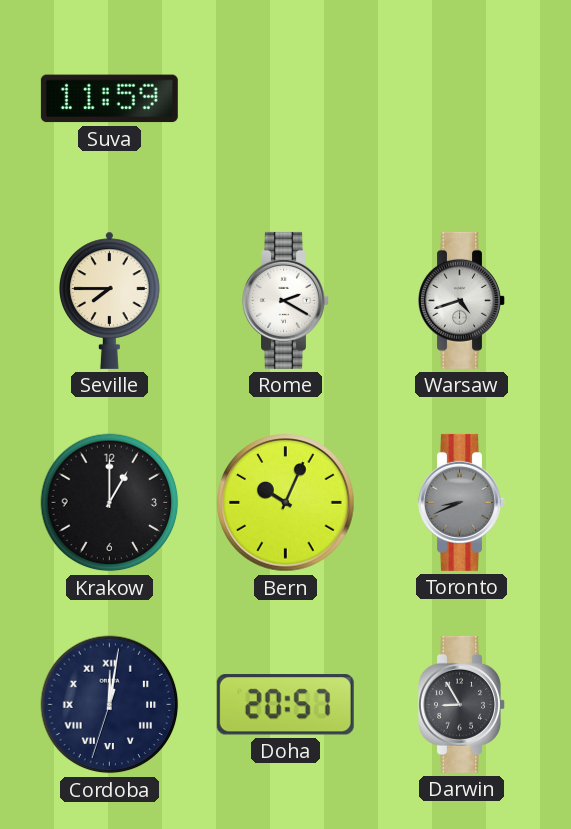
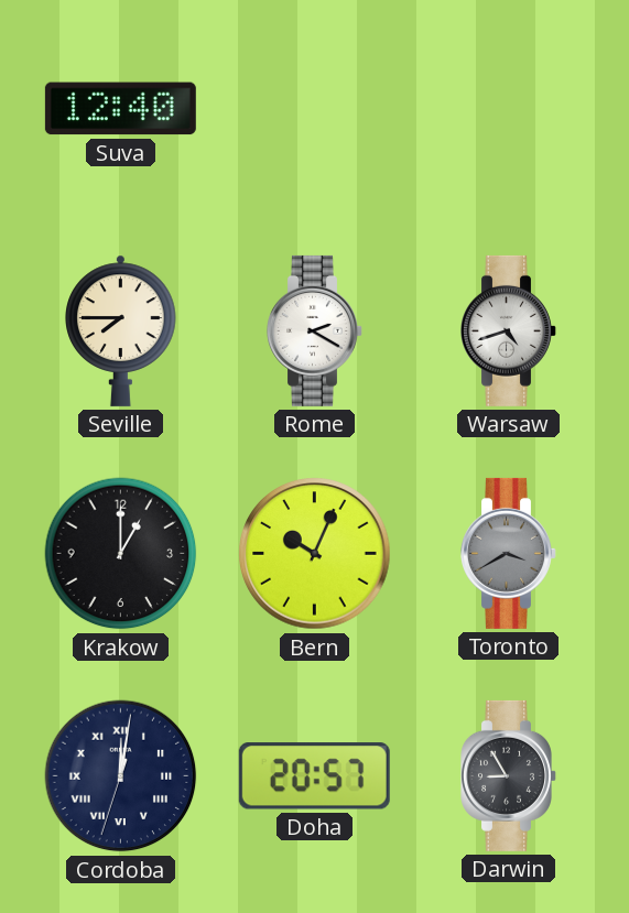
Suva: 11:59 -> 12:40 (120, 109)
Toronto: 8:41 -> 3:40 (509, 553)
